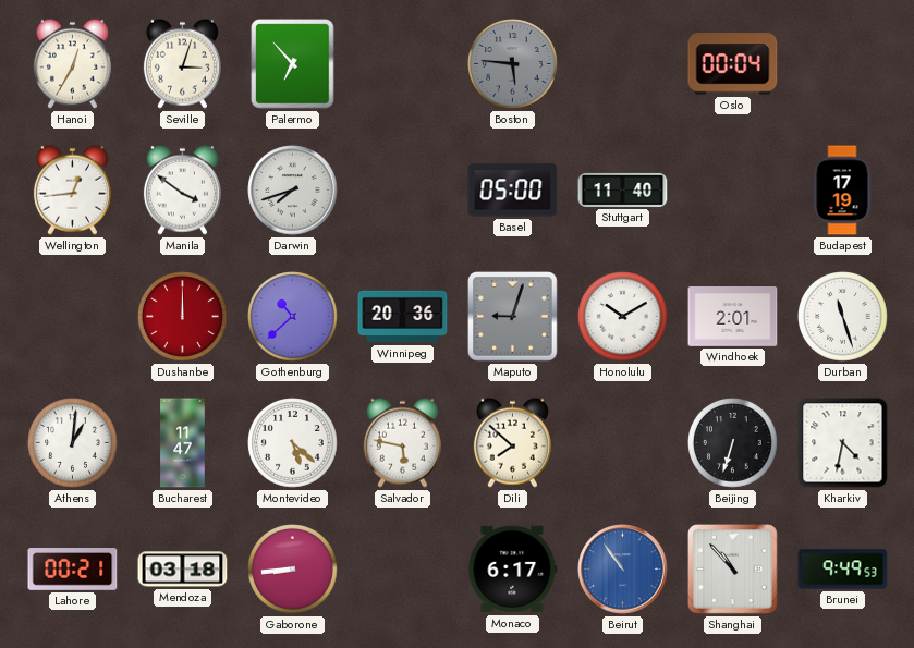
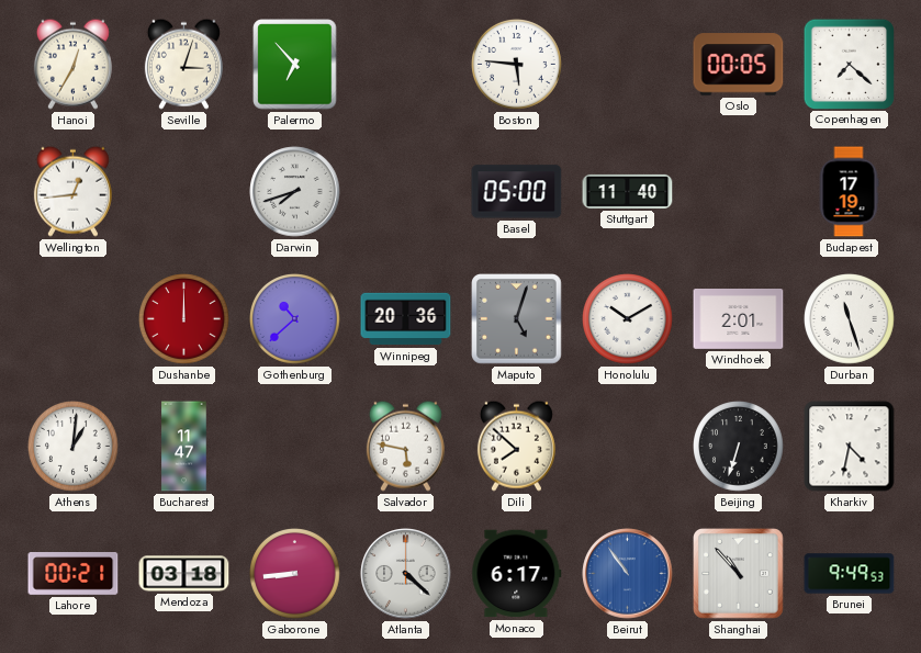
Boston dial: grey -> white (517, 65)
Oslo: 00:04 -> 00:05 (739, 65)
Copenhagen: none -> 7:22 (849, 64)
Manila: 3:51 -> none (182, 189)
Maputo: 9:03 -> 5:03 (517, 319)
Montevideo: 5:22 -> none (293, 443)
Atlanta: none -> 4:22 (406, 574)
